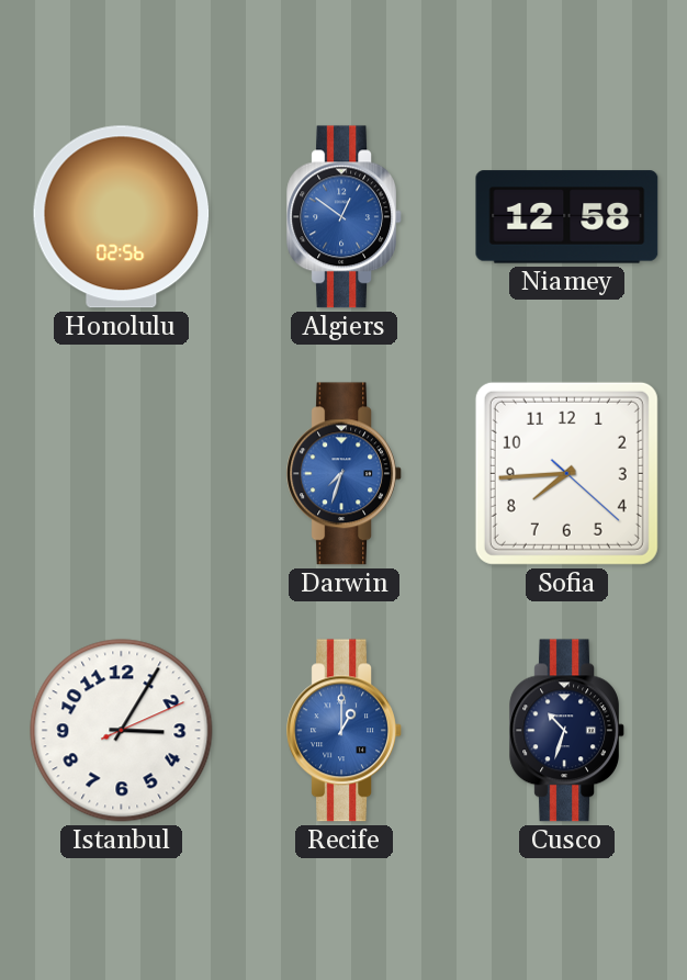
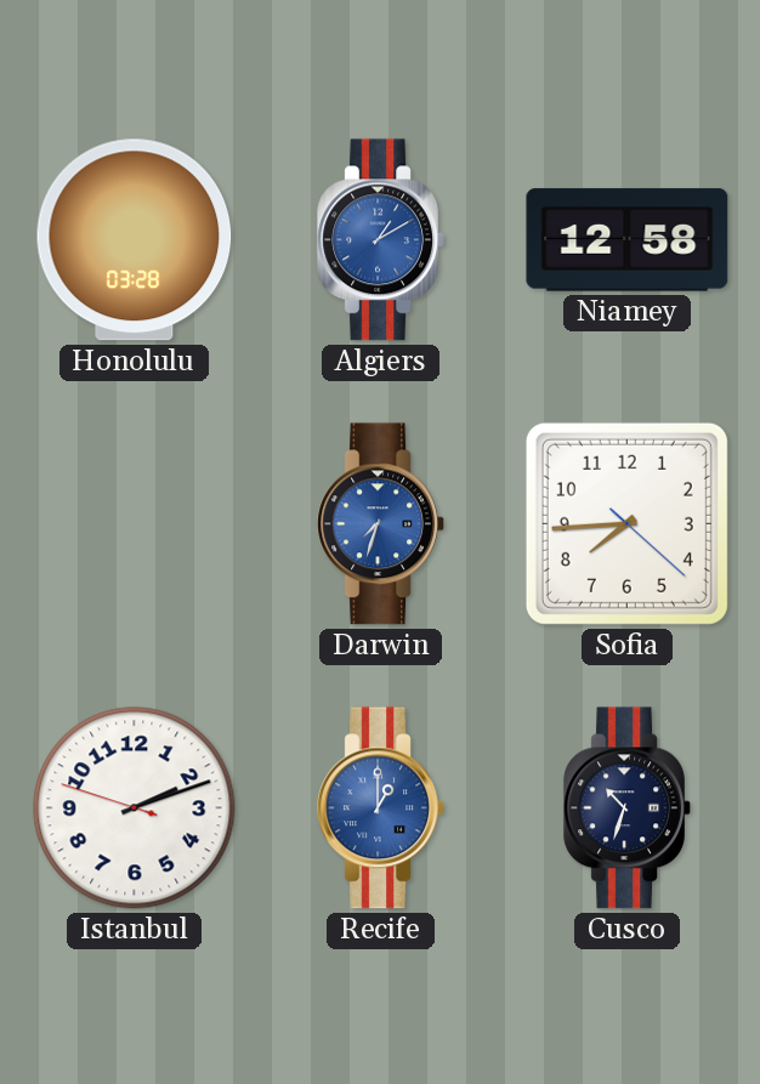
Honolulu: 02:56 -> 03:28 (135, 240)
Algiers: 12:51 -> 1:10 (380, 240)
Istanbul: 3:05 -> 2:11 (135, 808)
